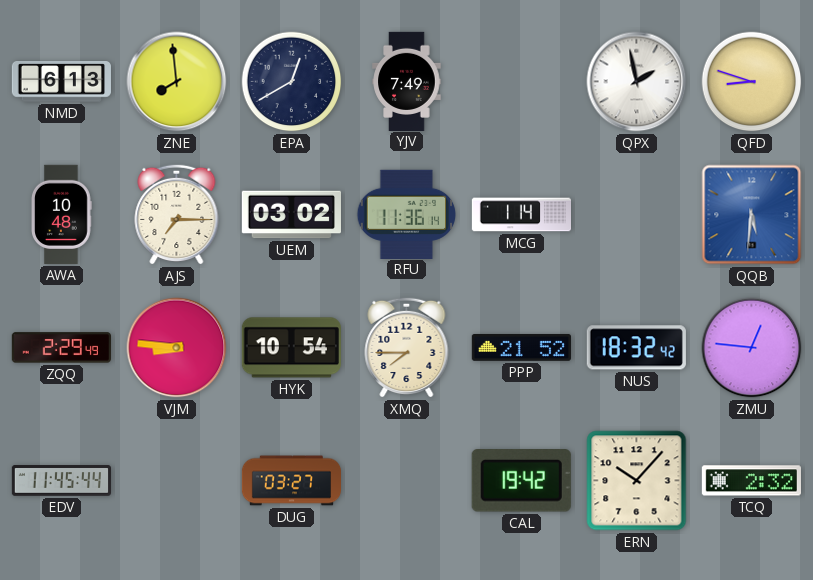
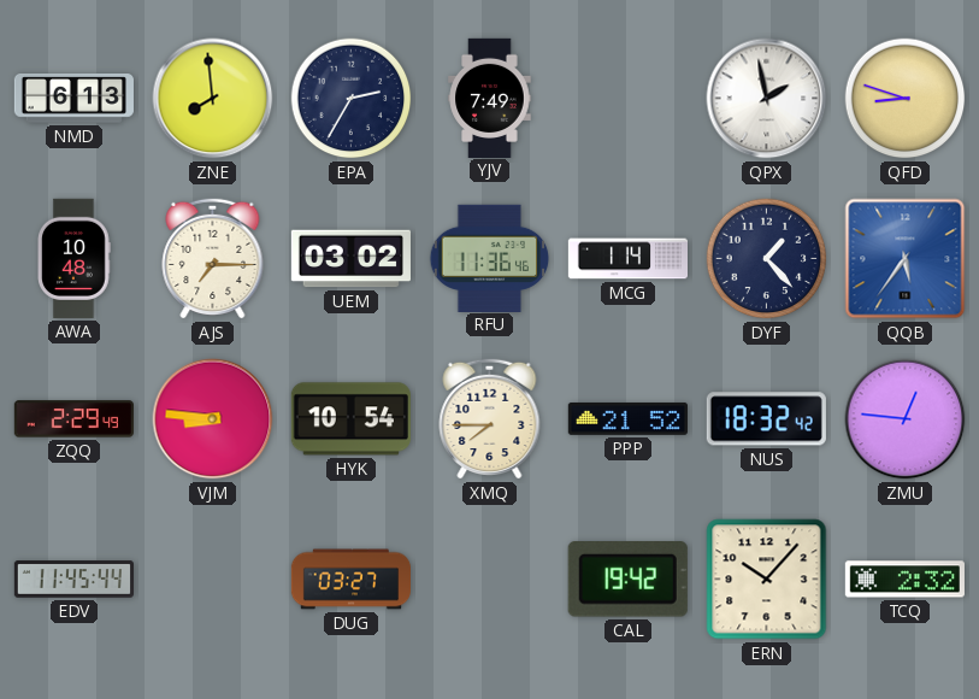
EPA: 12:40 -> 2:35 (352, 99)
RFU: 11:36:14 -> 11:36:46 (490, 258)
DYF: none -> 1:23 (767, 259)
QQB: 5:31 -> 5:36 (906, 259)
